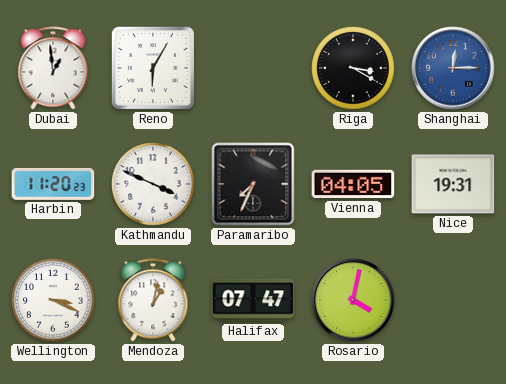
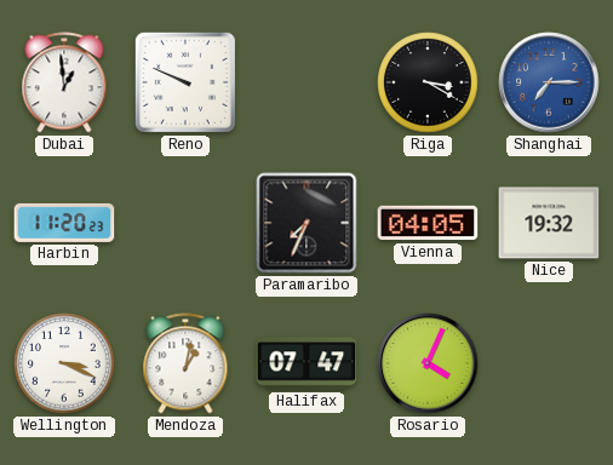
Reno: 6:05 -> 9:49 (185, 82)
Shanghai: 12:15 -> 7:15 (549, 82)
Kathmandu: 3:49 -> none (153, 184)
Nice: 19:31 -> 19:32 (549, 223)
Rosario: 4:02 -> 4:04 (428, 363)
